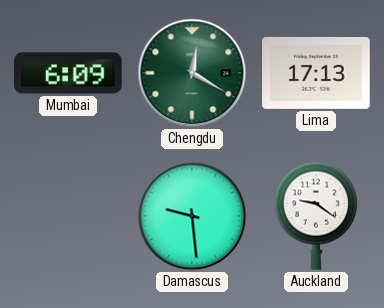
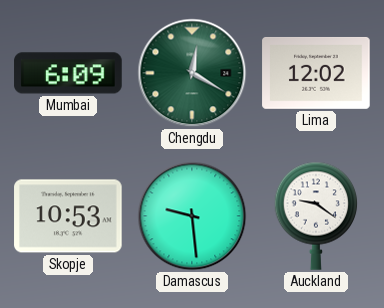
Lima: 17:13 -> 12:02 (316, 73)
Skopje: none -> 10:53 (68, 216)
